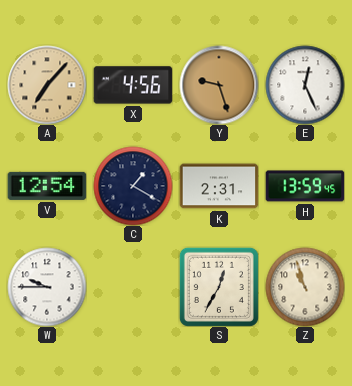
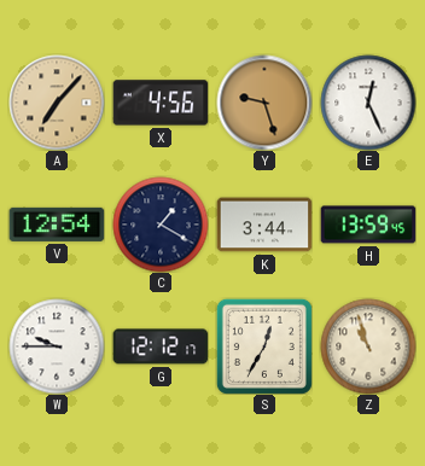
K: 2:31 -> 3:44 (264, 225)
G: none -> 12:12 (161, 346)
